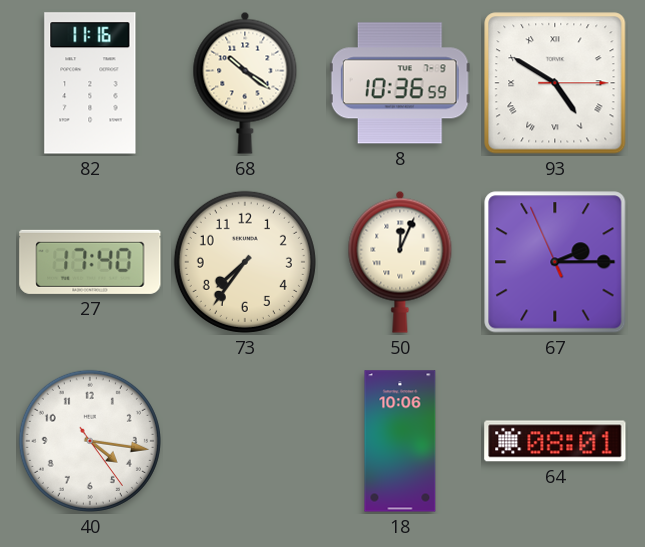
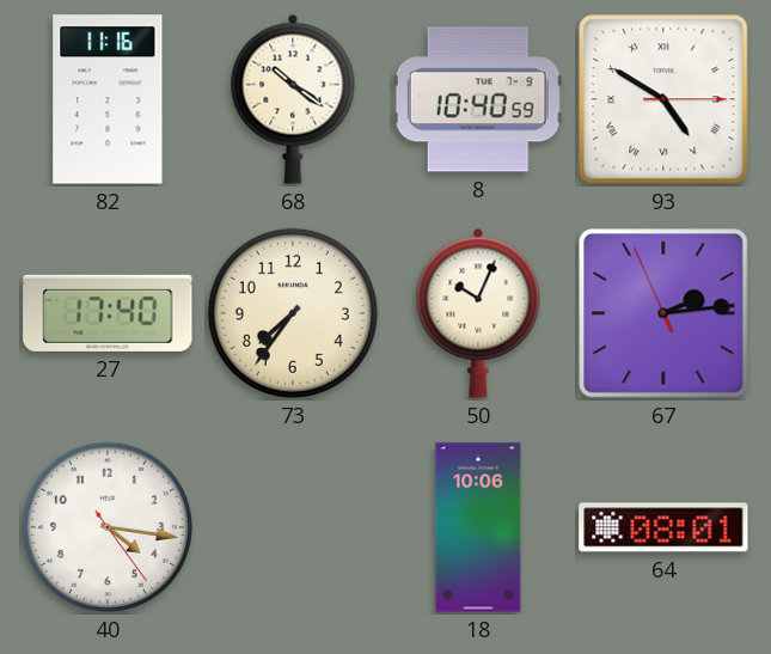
8: 10:36 -> 10:40 (478, 99)
50: 12:04 -> 10:04 (478, 313)
67: 2:14 -> 2:13 (663, 313)
